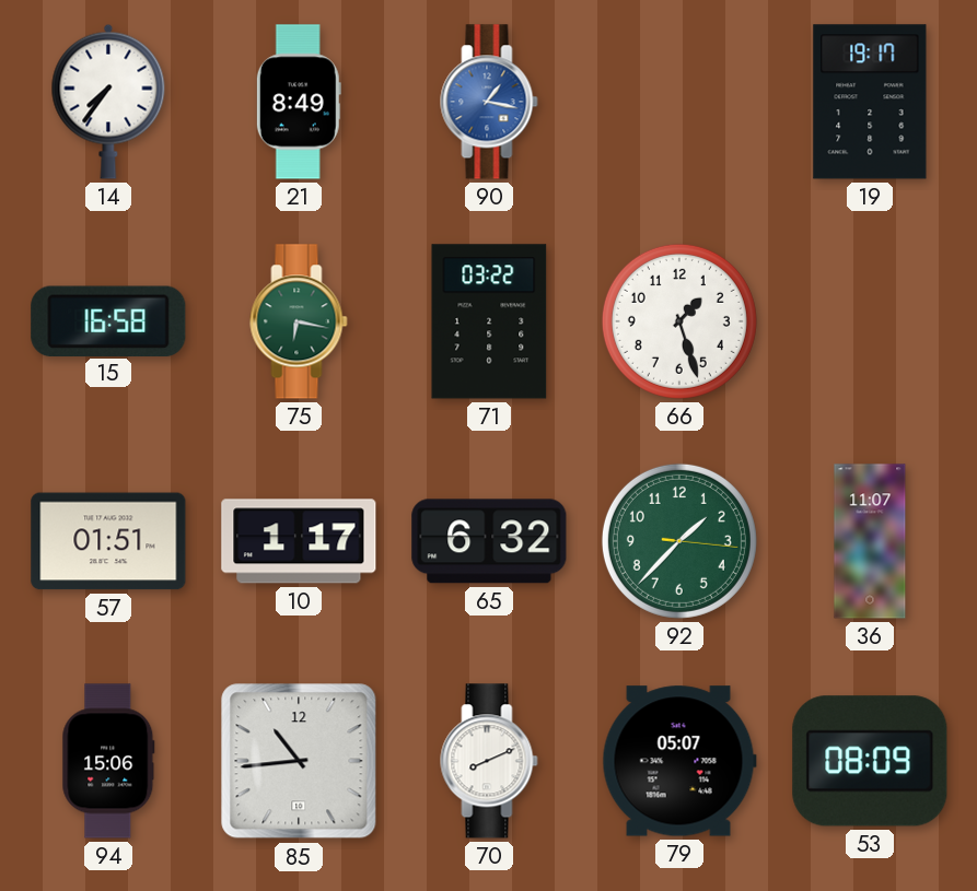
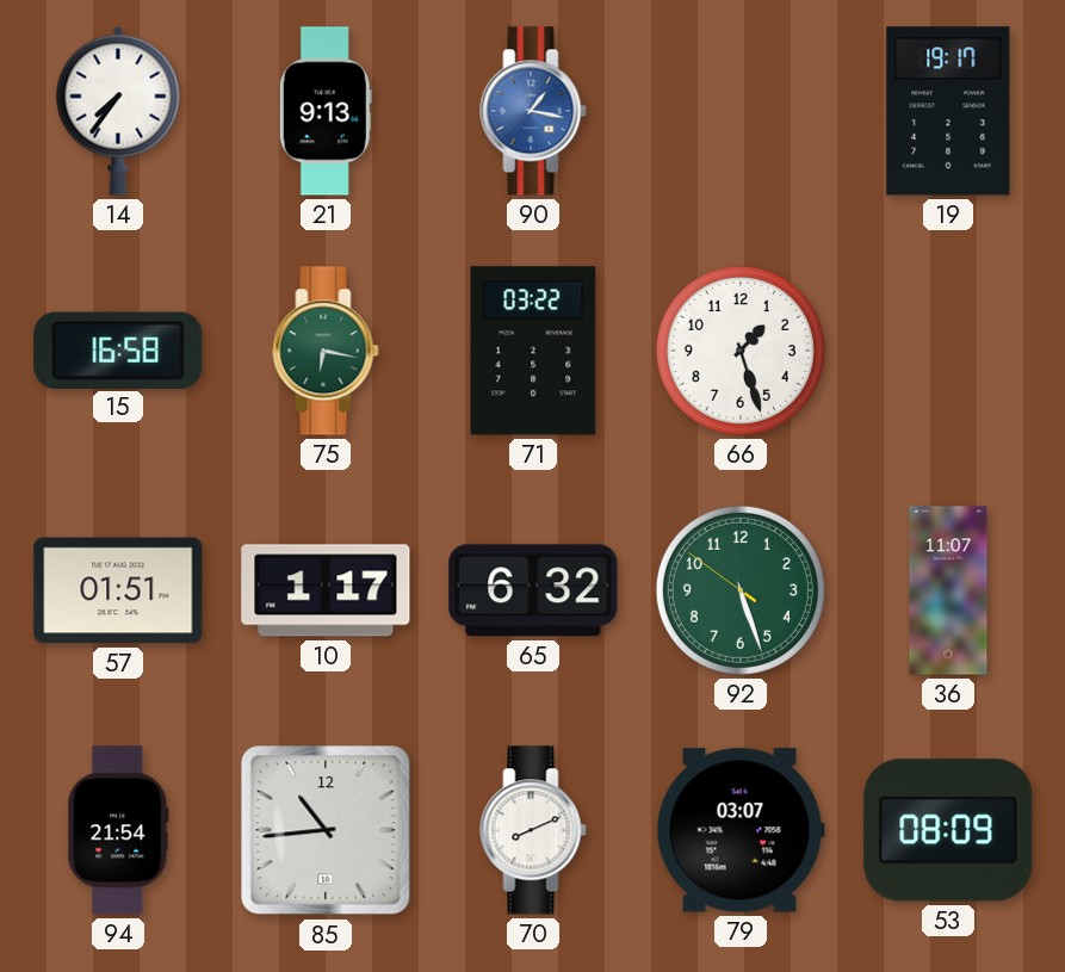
21: 8:49 -> 9:13 (326, 111)
92: 1:37 -> 5:26 (741, 590)
94: 15:06 -> 21:54 (118, 830)
79: 05:07 -> 03:07 (741, 830)
